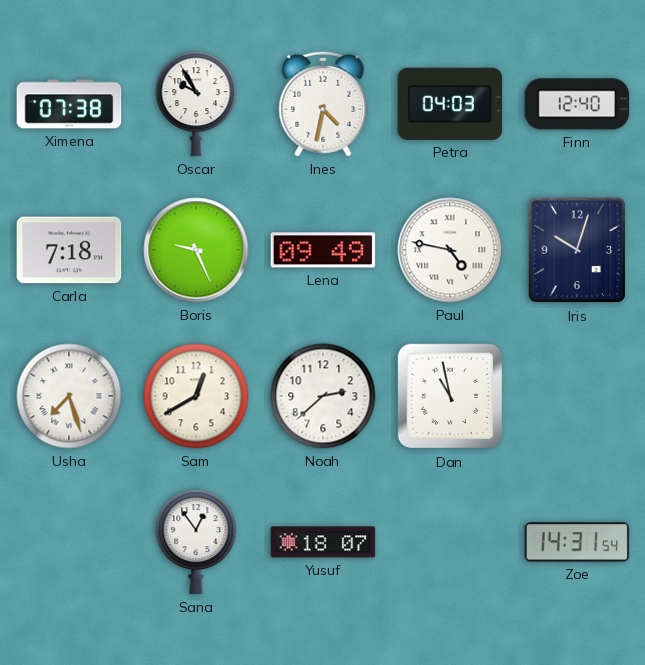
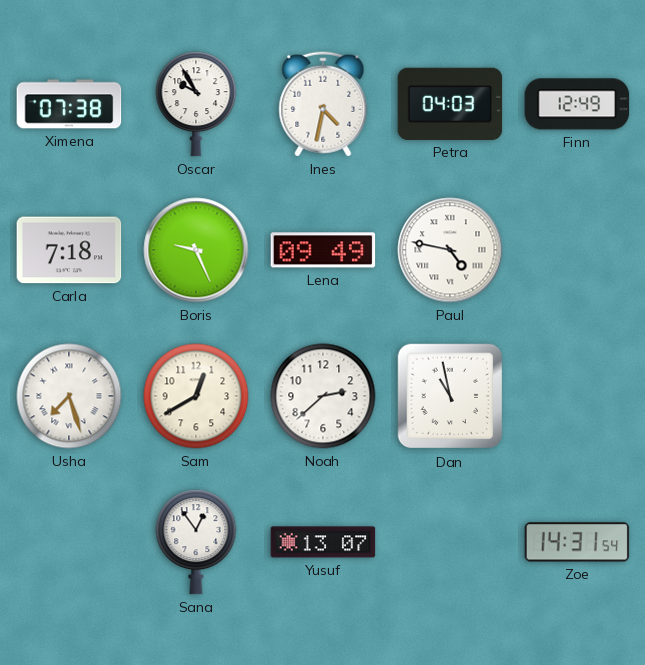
Finn: 12:40 -> 12:49 (577, 104)
Iris: 10:03 -> none (576, 250)
Yusuf: 18:07 -> 13:07 (323, 542)
